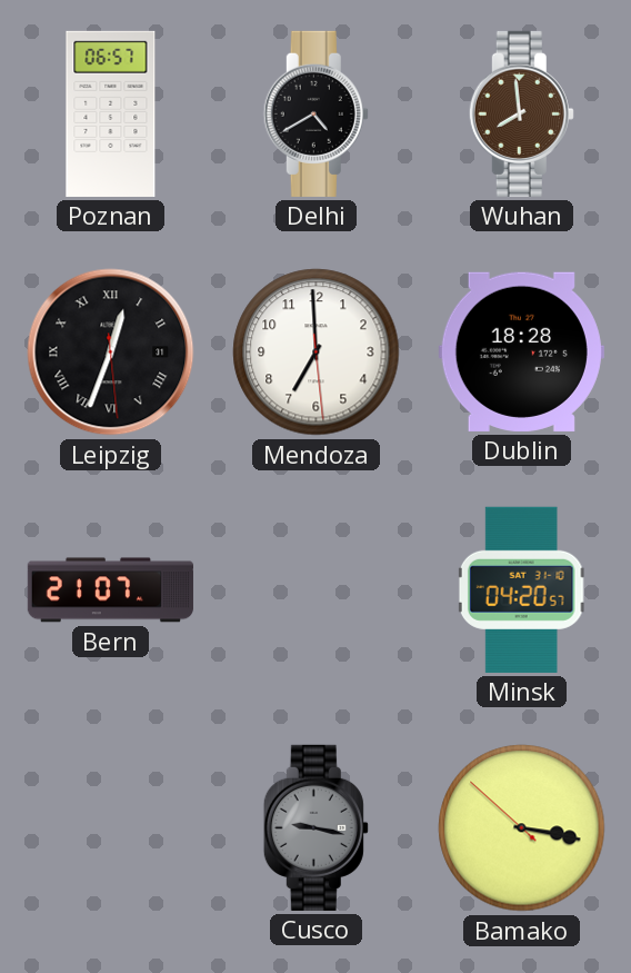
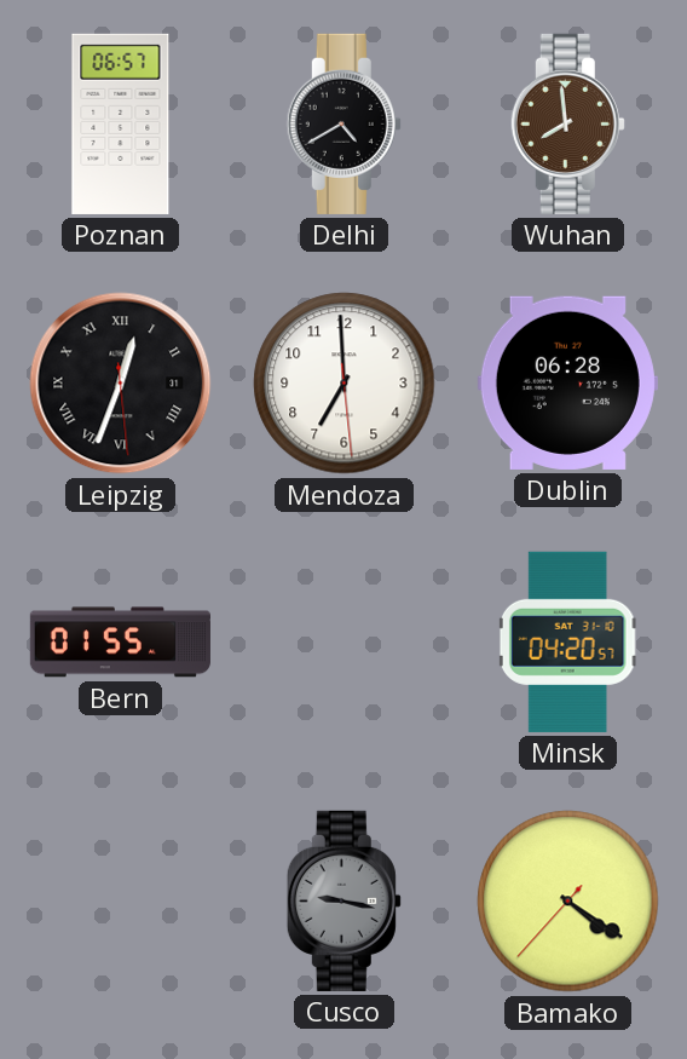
Dublin: 18:28 -> 06:28 (567, 382)
Bern: 21:07 -> 01:55 (120, 643)
Bamako: 3:16 -> 4:20 (568, 902)
